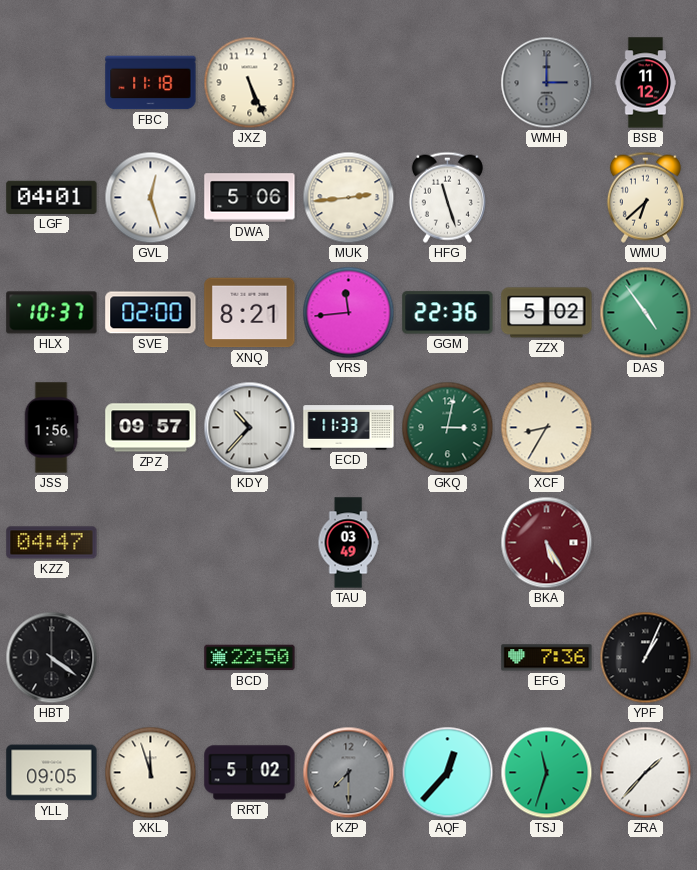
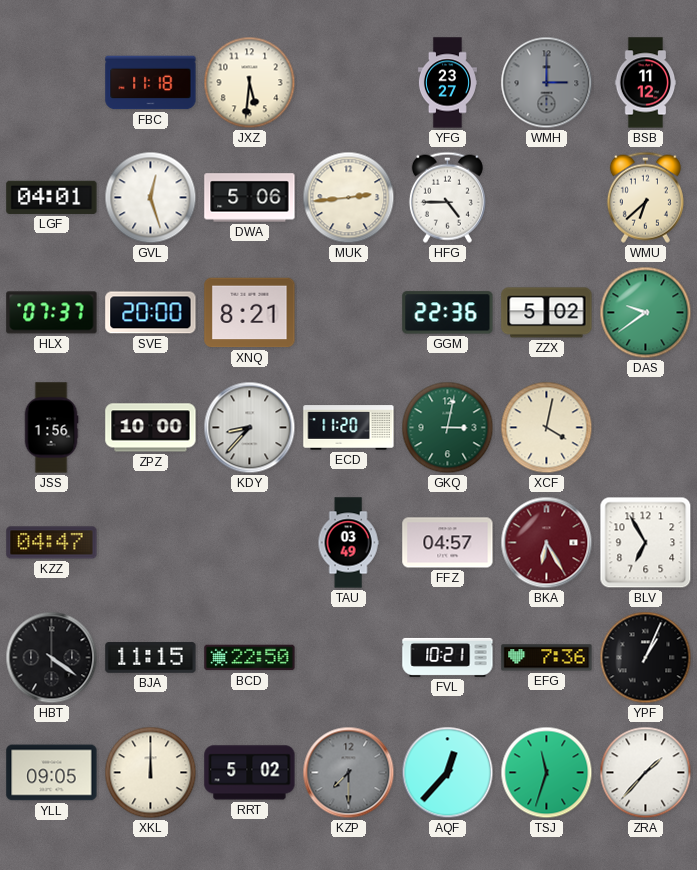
JXZ: 5:26 -> 5:31 (250, 83)
YFG: none -> 23:27 (447, 83)
HFG: 11:27 -> 4:45 (447, 197)
HLX: 10:37 -> 07:37 (52, 313)
SVE: 02:00 -> 20:00 (151, 313)
YRS: 11:44 -> none (349, 313)
DAS: 4:54 -> 9:39 (646, 313)
ZPZ: 09:57 -> 10:00 (151, 428)
KDY: 10:37 -> 8:37 (250, 428)
ECD: 11:33 -> 11:20 (349, 428)
XCF: 8:35 -> 4:02 (547, 428)
FFZ: none -> 04:57 (448, 543)
BKA: 5:25 -> 6:25 (547, 543)
BLV: none -> 6:55 (646, 543)
BJA: none -> 11:15 (151, 658)
FVL: none -> 10:21 (448, 657)
XKL: 11:57 -> 12:00 (151, 773)
